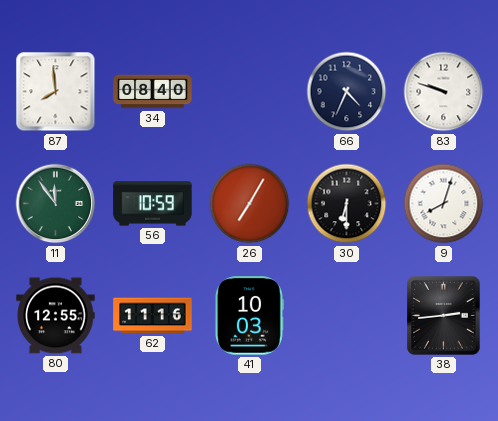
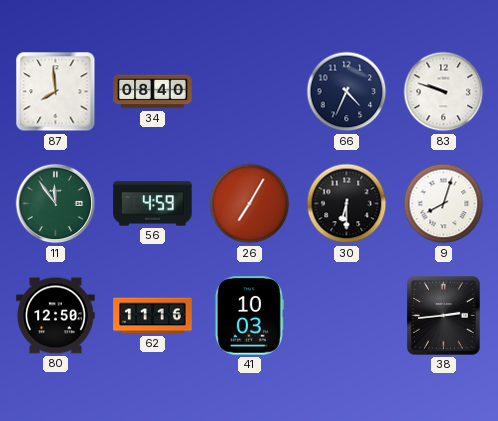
56: 10:59 -> 4:59 (153, 204)
80: 12:55 -> 12:50 (56, 316)
